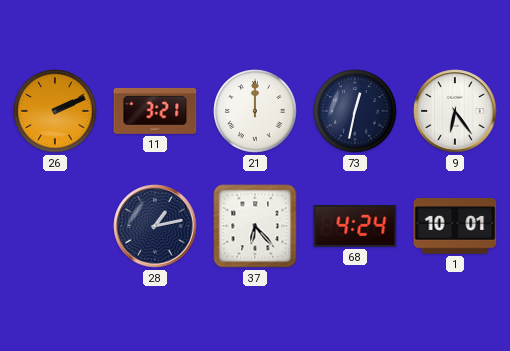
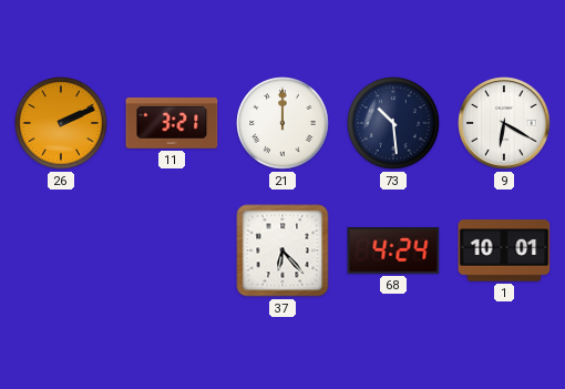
73: 12:32 -> 10:29 (393, 123)
9: 6:24 -> 6:20 (504, 123)
28: 1:13 -> none (155, 226)
